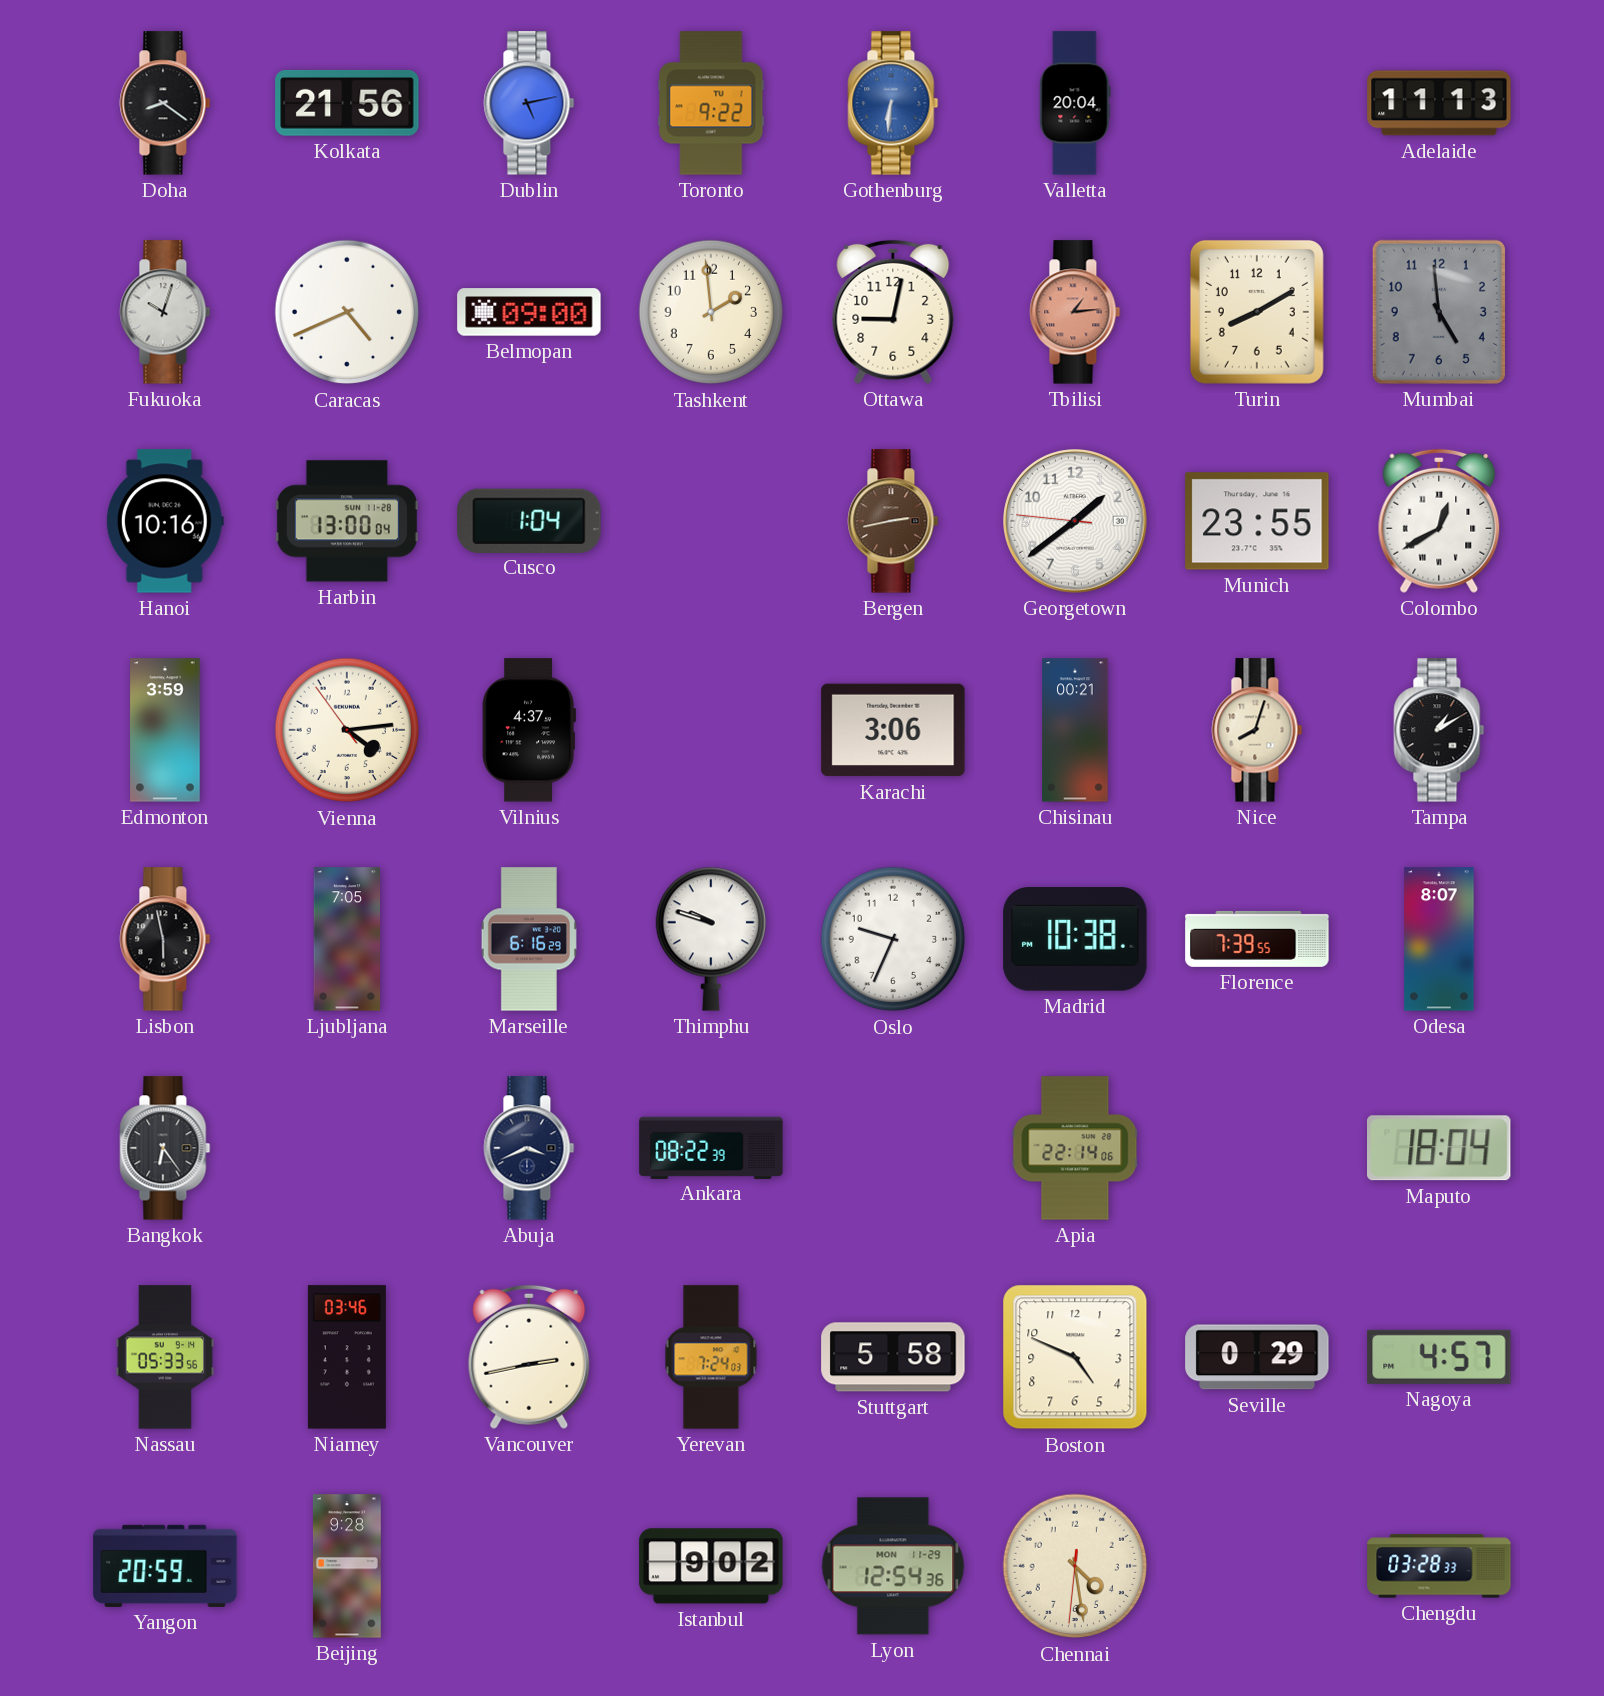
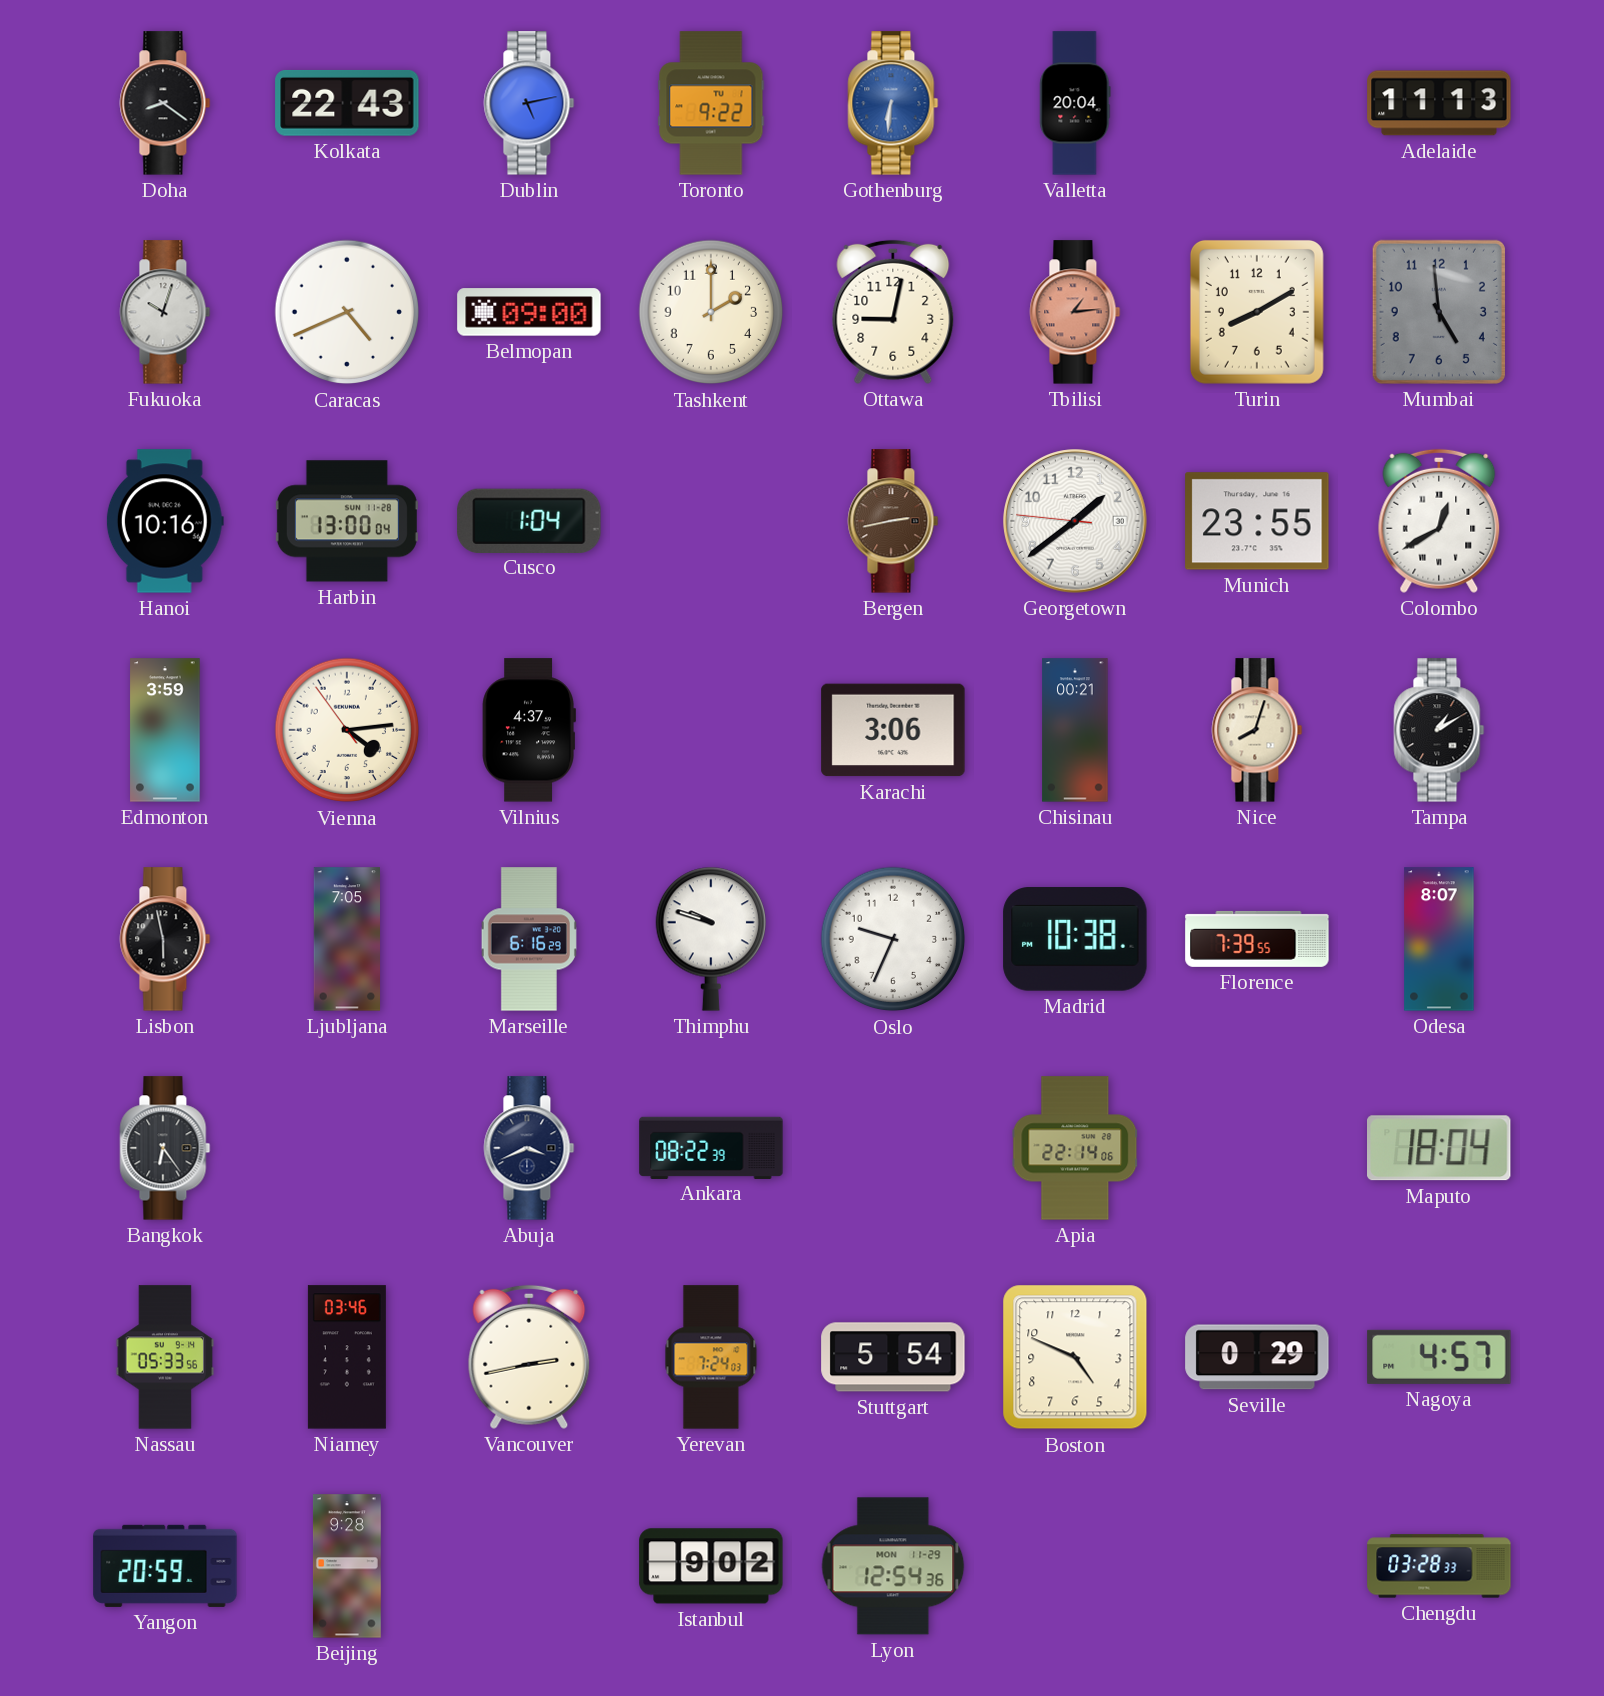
Kolkata: 21:56 -> 22:43 (347, 103)
Tashkent: 1:59 -> 2:00 (711, 312)
Stuttgart: 5:58 -> 5:54 (893, 1357)
Chennai: 4:28 -> none (1075, 1566)
